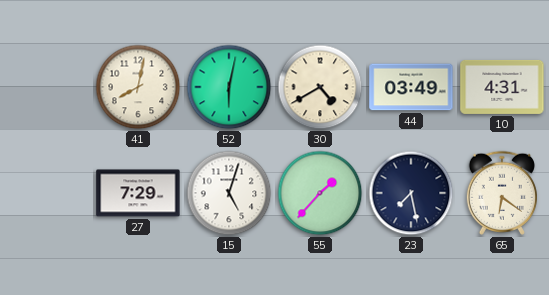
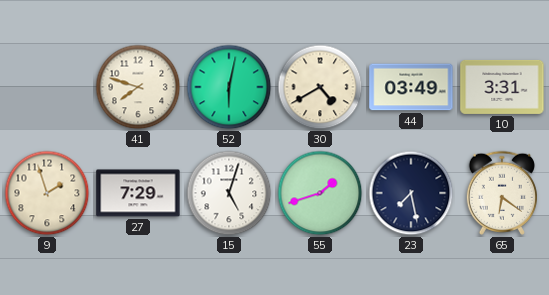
41: 8:02 -> 7:48 (138, 87)
10: 4:31 -> 3:31 (502, 87)
9: none -> 1:57 (47, 193)
55: 1:37 -> 1:42 (320, 193)
